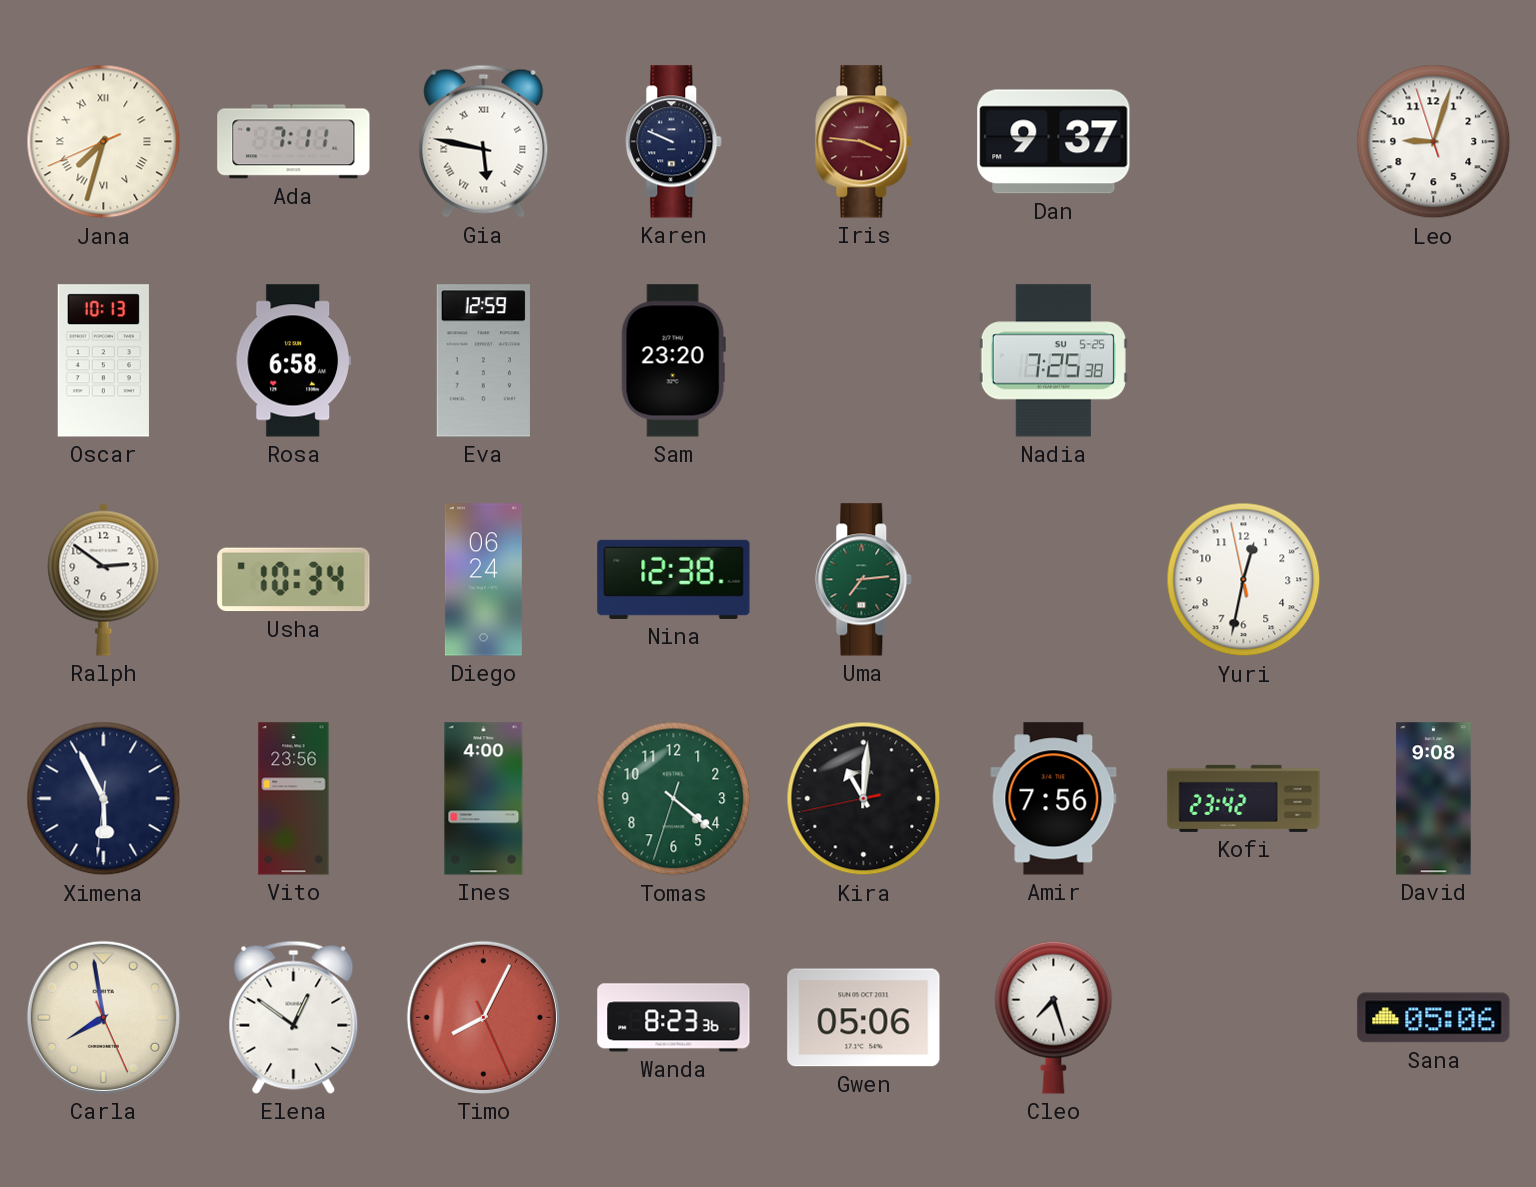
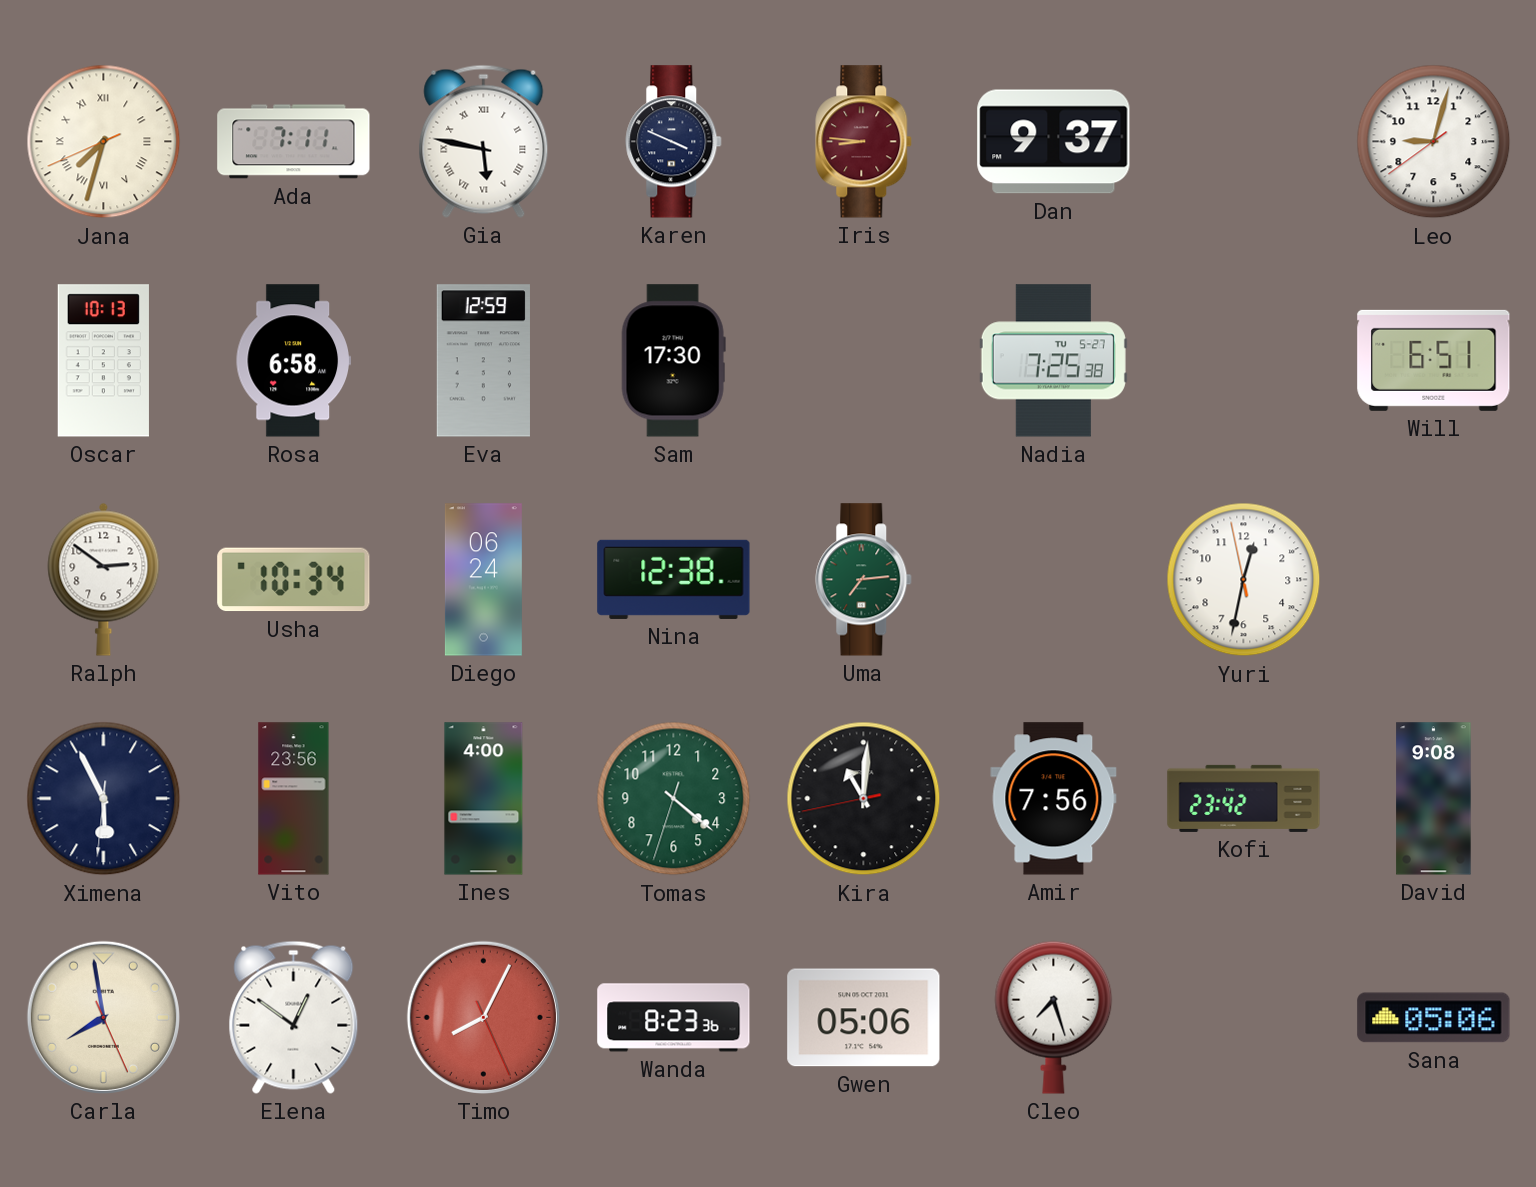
Karen: 9:49 -> 3:49 (674, 142)
Iris: 3:46 -> 8:46 (864, 142)
Leo: 9:02:57 -> 9:02:39 (1434, 142)
Sam: 23:20 -> 17:30 (673, 361)
Nadia date: SU 5-25 -> TU 5-27 (1053, 361)
Will: none -> 6:51 (1434, 360)
